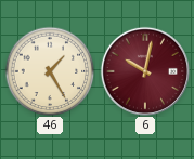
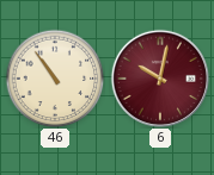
46: 1:25 -> 10:54 (55, 79)
